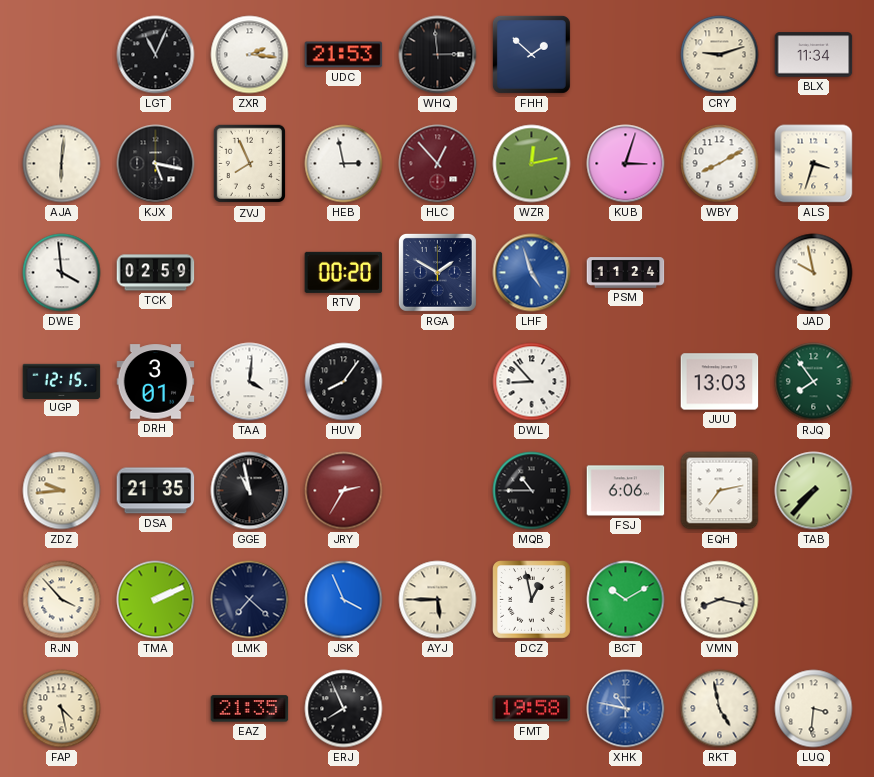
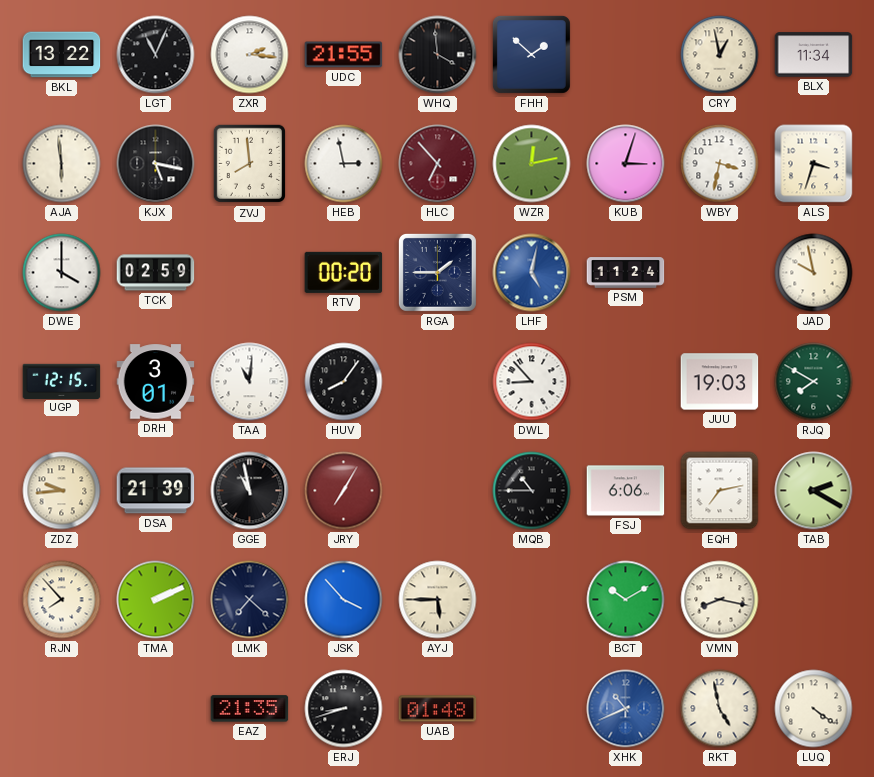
BKL: none -> 13:22 (62, 55)
UDC: 21:53 -> 21:55 (344, 55)
WHQ: 2:59 -> 3:59 (438, 55)
CRY: 9:12 -> 12:58 (720, 55)
AJA: 6:01 -> 5:59 (62, 164)
ZVJ: 7:56 -> 7:59 (249, 164)
HLC: 12:53 -> 6:53 (438, 164)
WBY: 8:10 -> 3:32 (720, 164)
DWE: 3:59 -> 4:00 (62, 273)
RGA: 1:50 -> 1:45 (437, 272)
LHF: 4:57 -> 5:02 (532, 273)
TAA: 4:01 -> 11:01 (250, 382)
JUU: 13:03 -> 19:03 (720, 382)
RJQ: 7:54 -> 7:50 (814, 382)
DSA: 21:35 -> 21:39 (156, 491)
JRY: 2:35 -> 7:05 (344, 491)
TAB: 7:37 -> 2:20 (814, 491)
RJN: 3:53 -> 7:53 (62, 600)
JSK: 3:56 -> 3:53 (344, 600)
DCZ: 12:58 -> none (532, 600)
FAP: 4:28 -> none (62, 709)
ERJ: 7:56 -> 8:42 (344, 709)
UAB: none -> 01:48 (438, 709)
FMT: 19:58 -> none (532, 709)
XHK: 10:47 -> 10:41 (626, 709)
LUQ: 3:31 -> 4:21 (814, 709)
